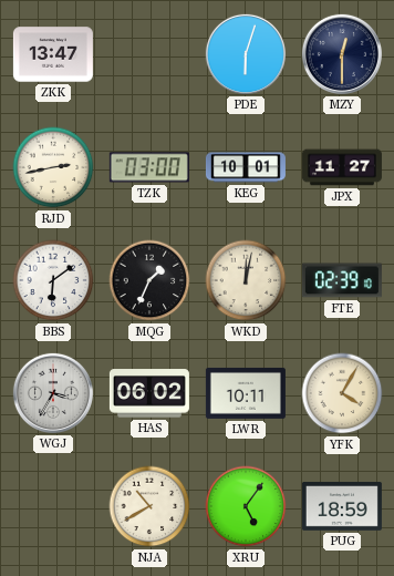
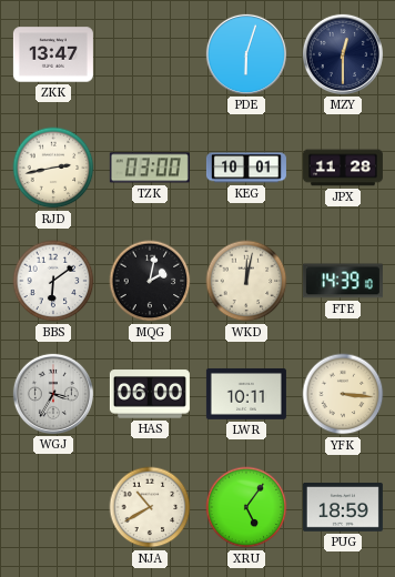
JPX: 11:27 -> 11:28 (343, 168)
MQG: 1:34 -> 2:02 (150, 281)
FTE: 02:39 -> 14:39 (343, 281)
HAS: 06:02 -> 06:00 (150, 394)
YFK: 4:05 -> 3:16 (343, 394)
